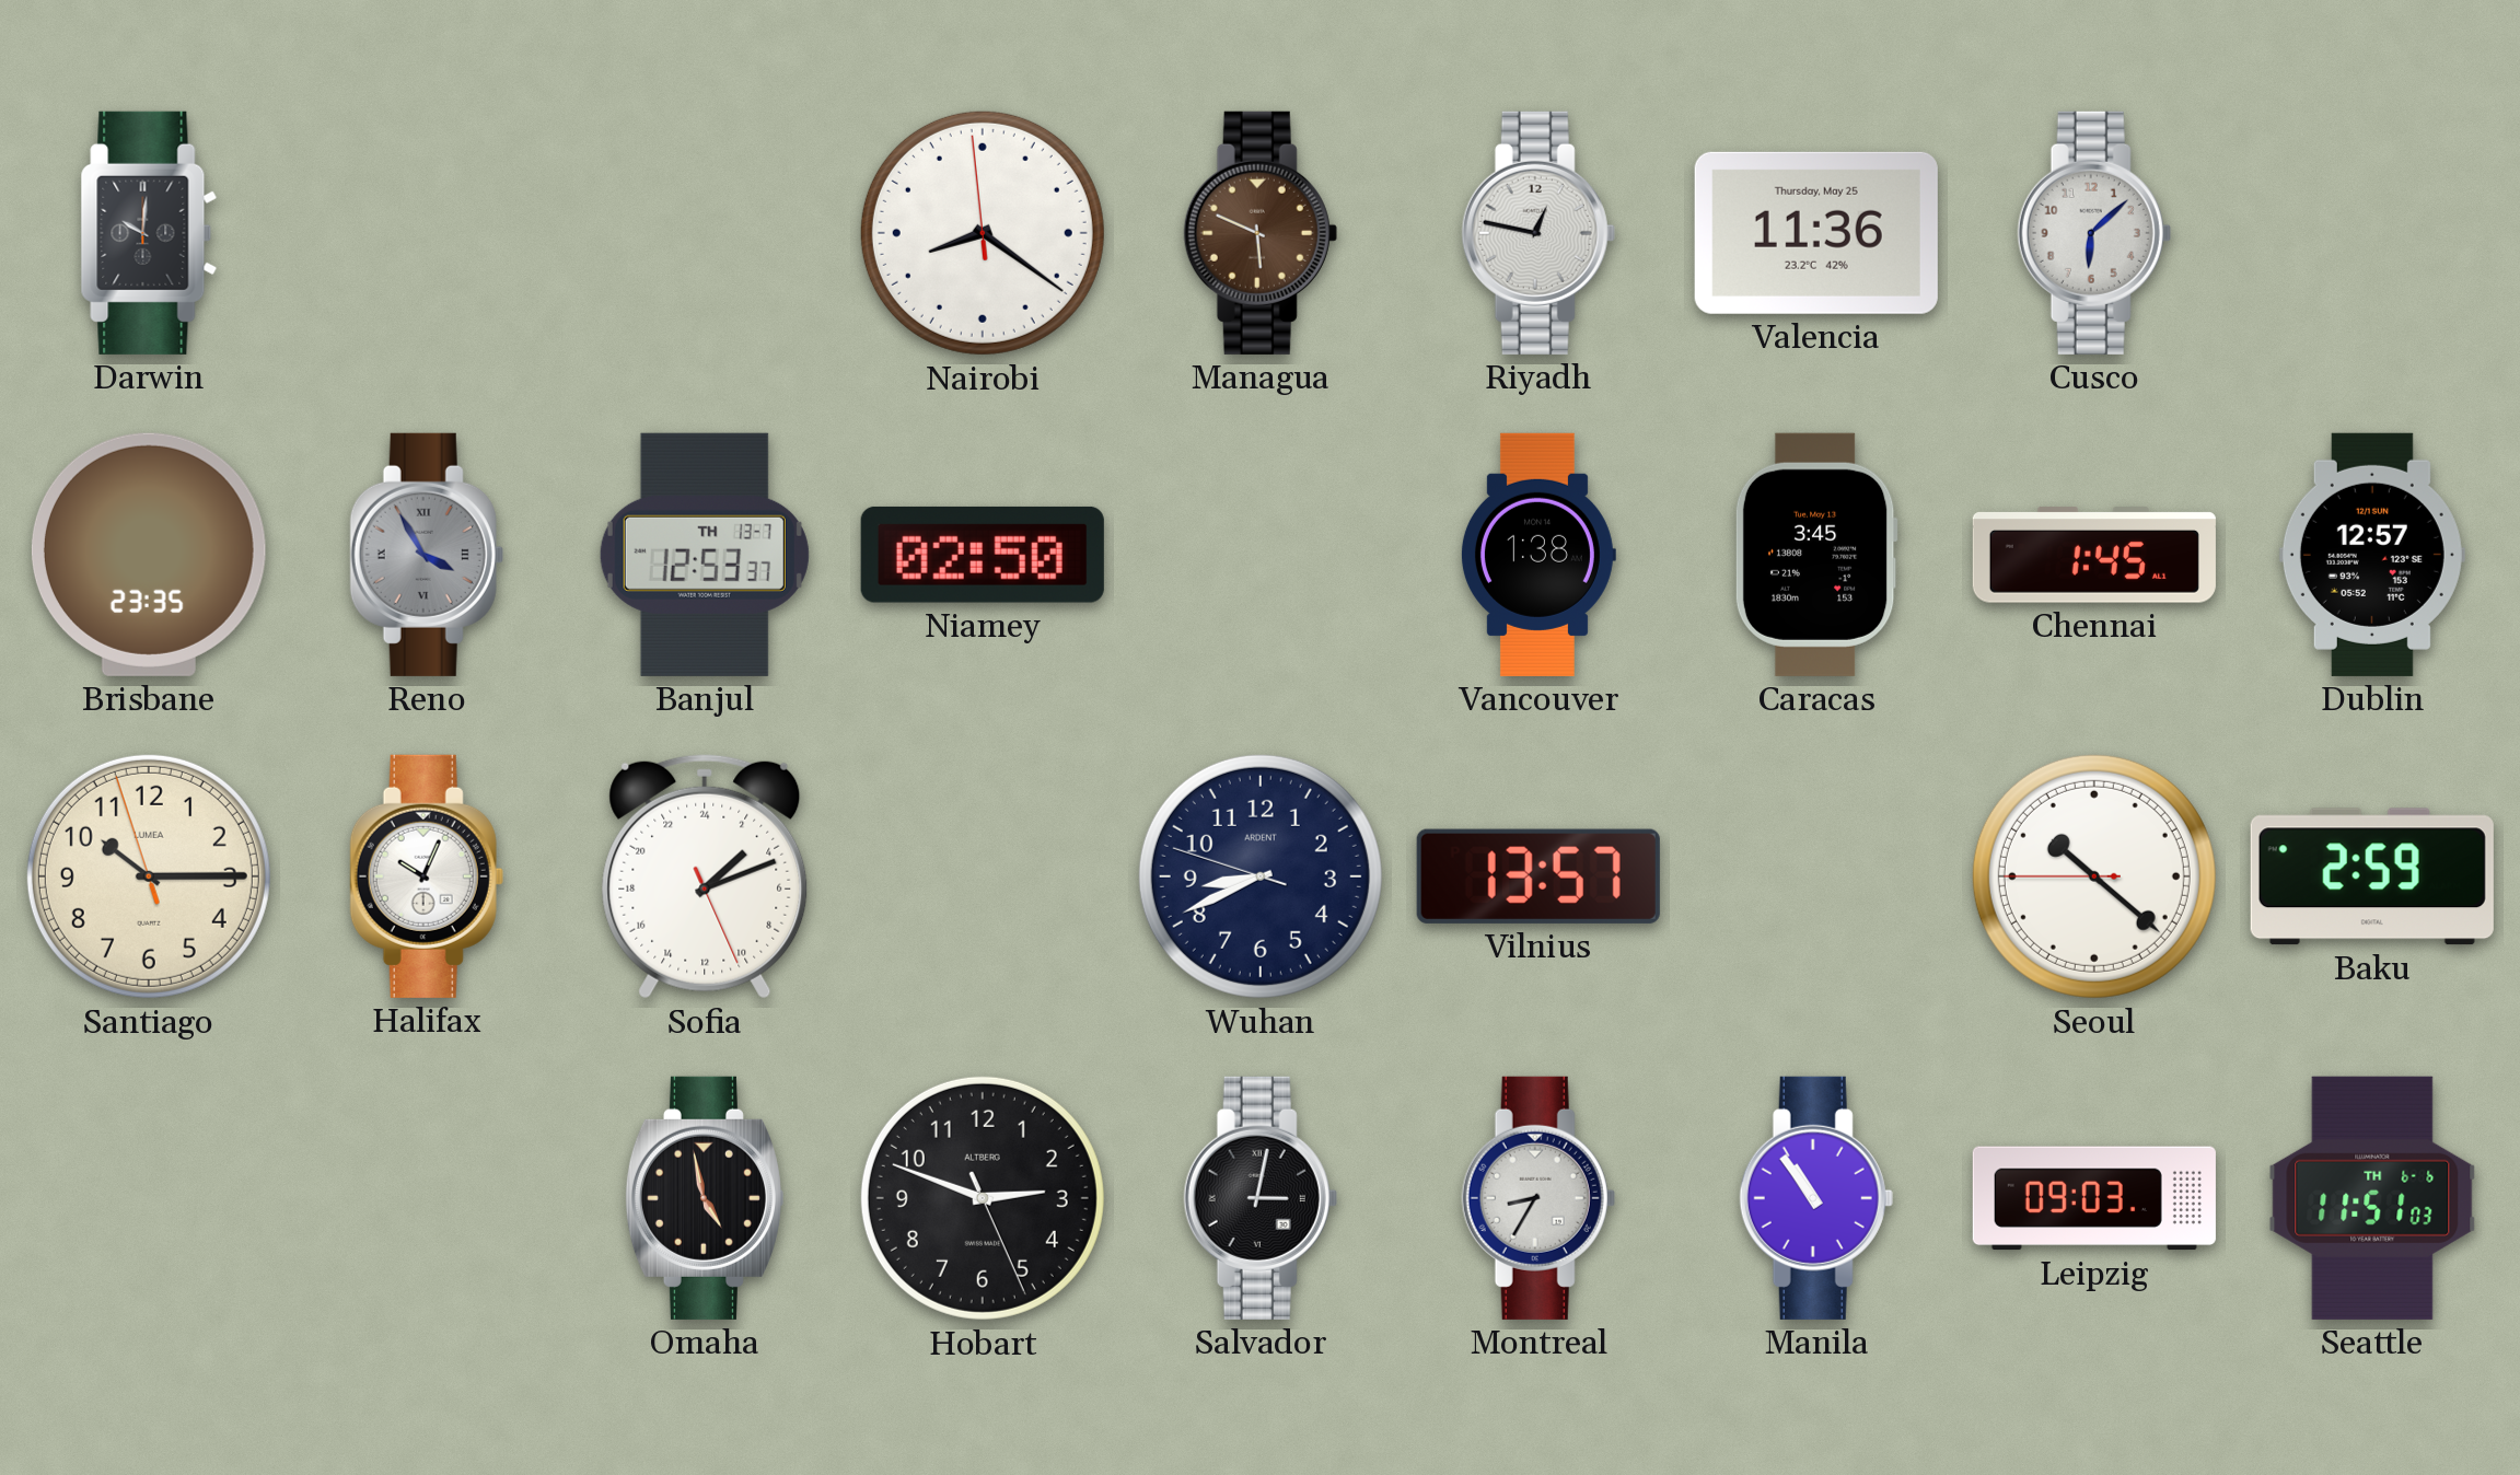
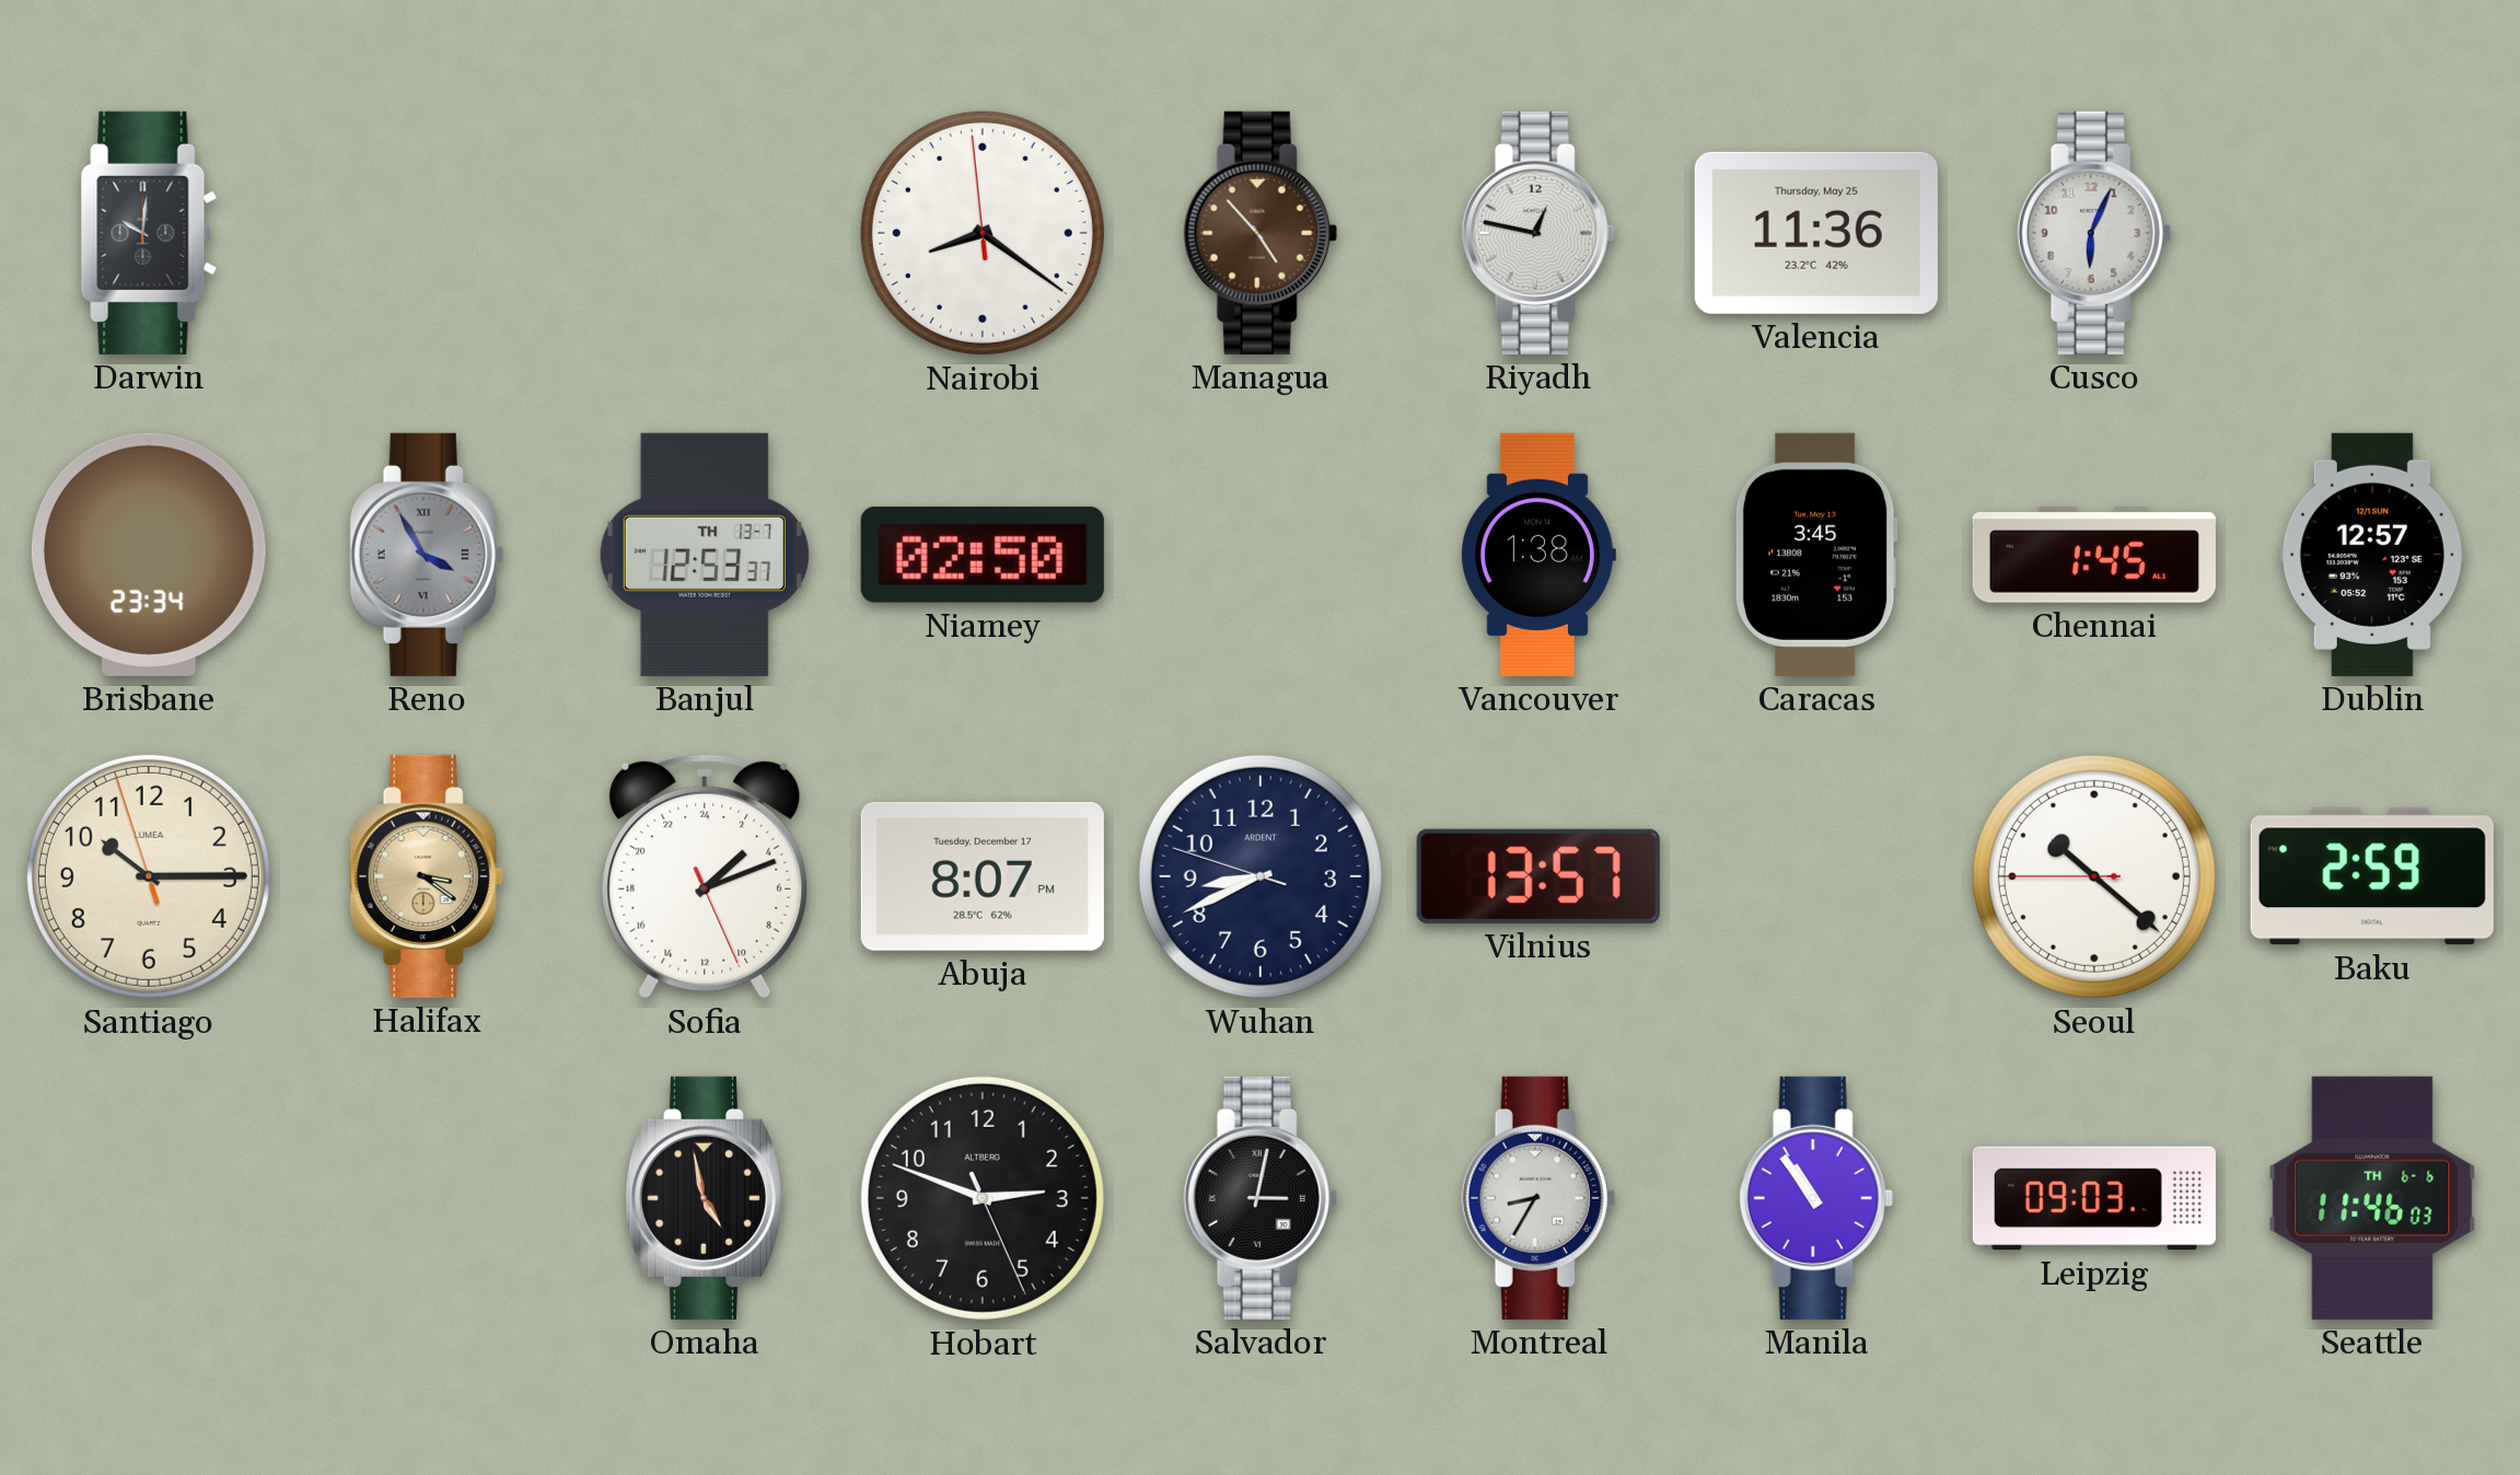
Managua: 5:49 -> 4:53 (1261, 233)
Cusco: 6:08 -> 6:04 (2094, 233)
Brisbane: 23:35 -> 23:34 (149, 555)
Halifax: 10:04 -> 3:21 (427, 876)
Halifax dial: white -> champagne (427, 876)
Abuja: none -> 8:07 (983, 876)
Seattle: 11:51 -> 11:46 (2372, 1198)
